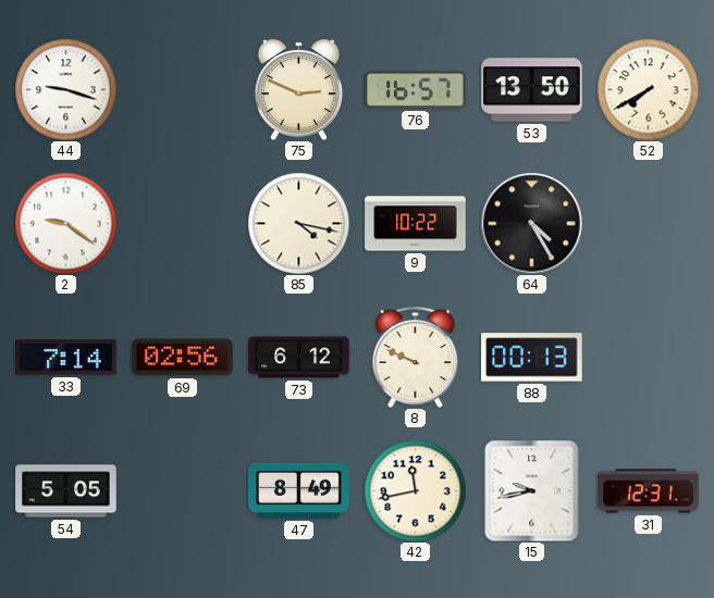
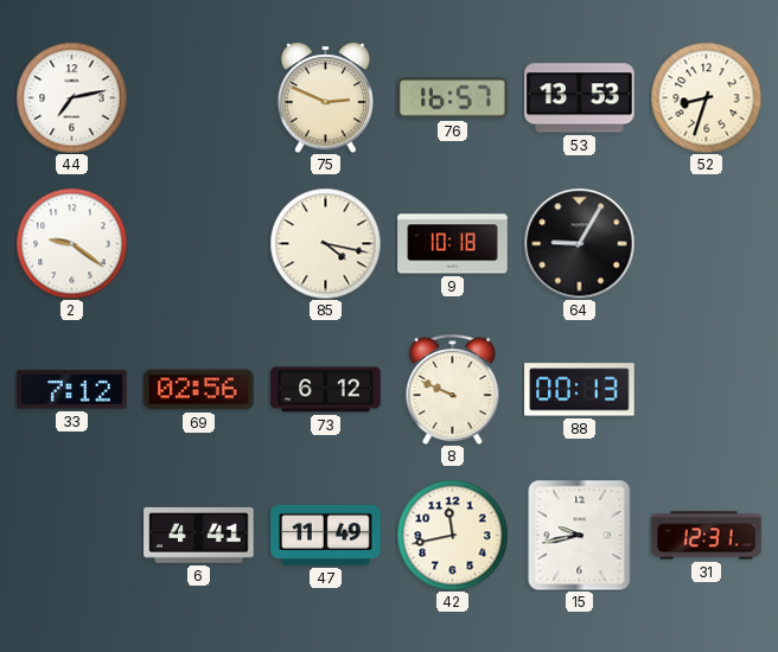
44: 9:18 -> 7:13 (71, 97)
53: 13:50 -> 13:53 (580, 98)
52: 7:40 -> 8:33 (706, 97)
9: 10:22 -> 10:18 (453, 244)
64: 4:25 -> 9:05 (579, 243)
33: 7:14 -> 7:12 (72, 390)
54: 5:05 -> none (66, 491)
6: none -> 4:41 (199, 535)
47: 8:49 -> 11:49 (326, 535)
